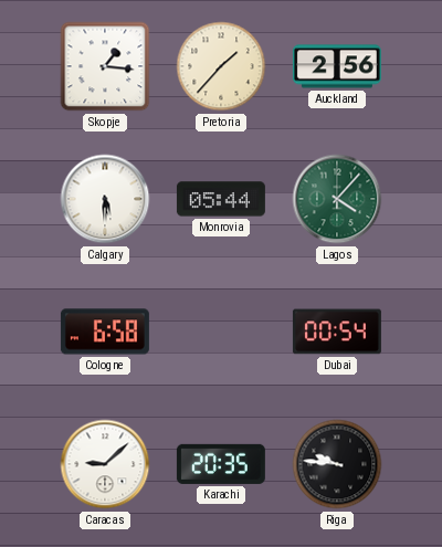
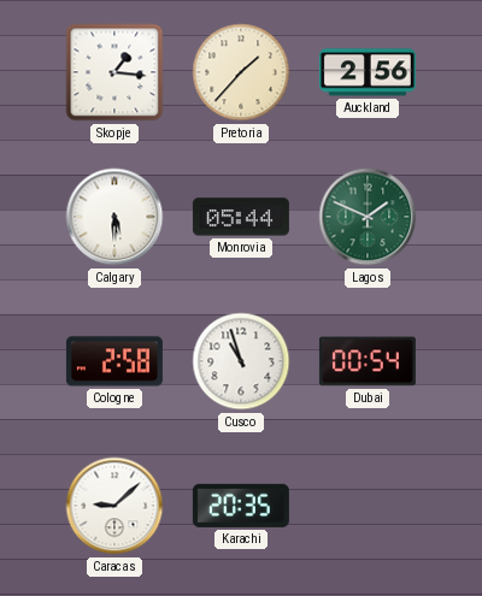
Lagos: 4:07 -> 1:49 (368, 217)
Cologne: 6:58 -> 2:58 (114, 361)
Cusco: none -> 10:57 (241, 361)
Riga: 9:46 -> none (337, 464)
